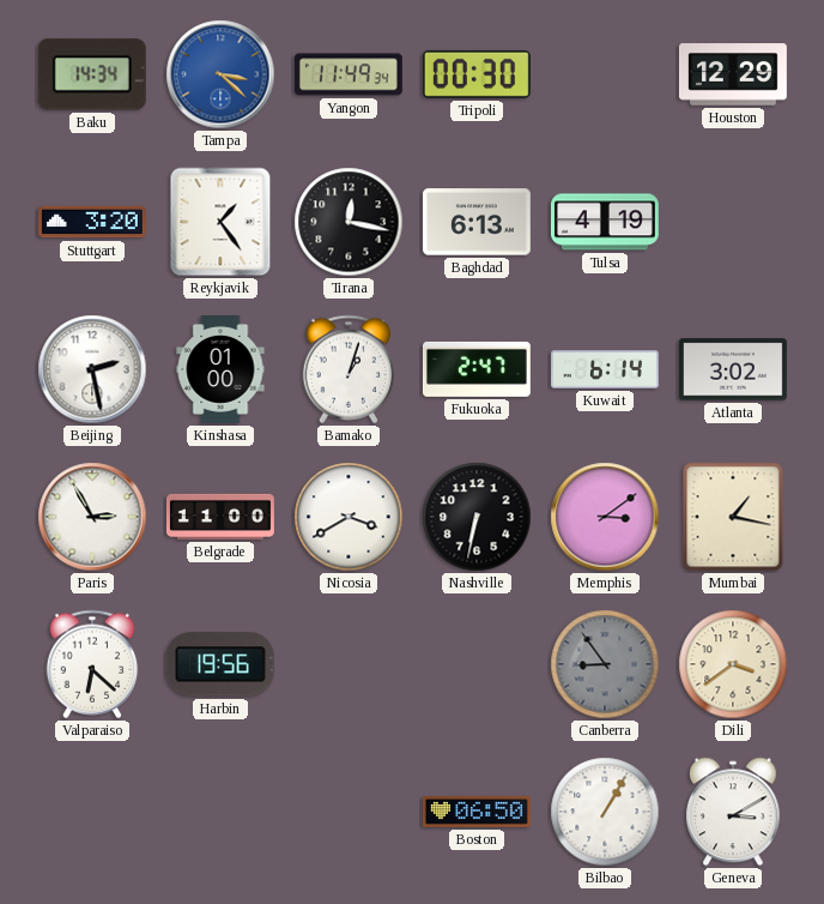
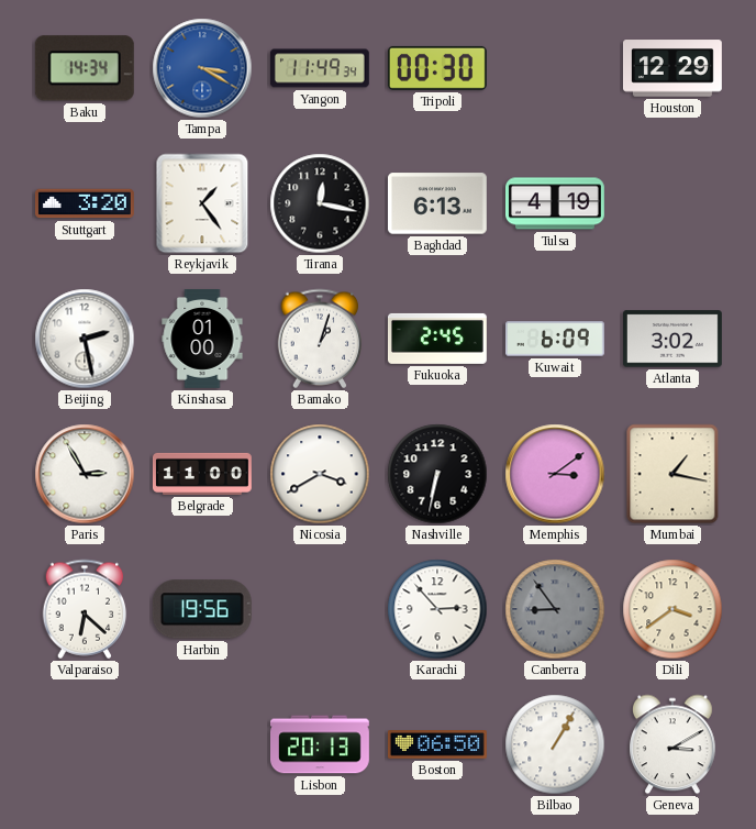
Tampa: 3:22 -> 3:20 (202, 68)
Fukuoka: 2:47 -> 2:45 (437, 339)
Kuwait: 6:14 -> 6:09 (555, 339)
Karachi: none -> 2:53 (437, 609)
Lisbon: none -> 20:13 (321, 744)
